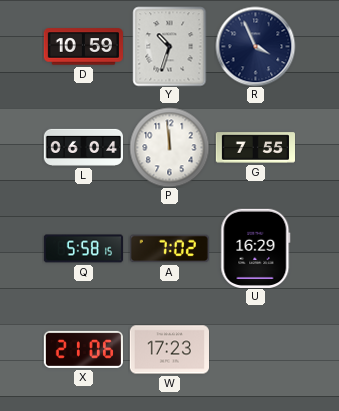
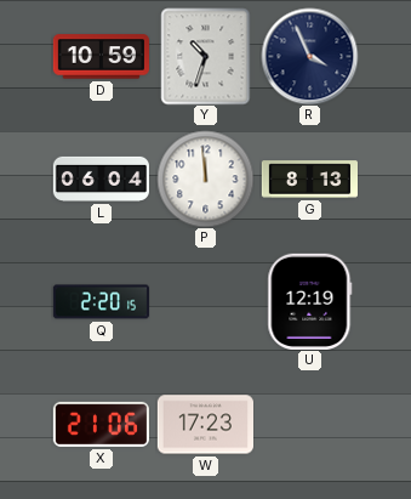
G: 7:55 -> 8:13 (309, 180)
Q: 5:58 -> 2:20 (101, 302)
A: 7:02 -> none (169, 249)
U: 16:29 -> 12:19 (310, 301)
